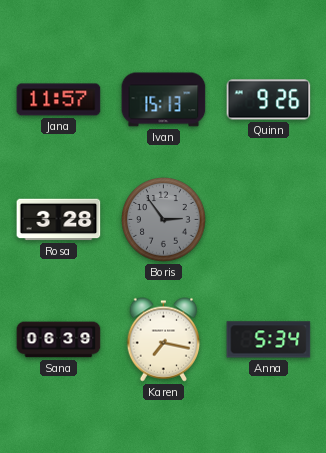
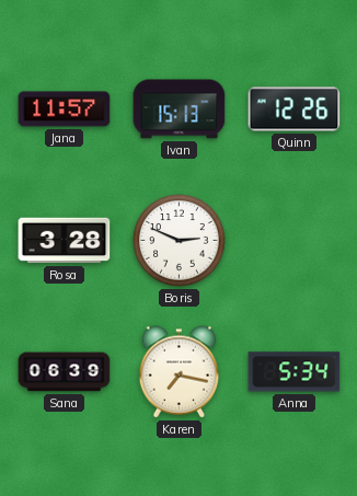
Quinn: 9:26 -> 12:26 (295, 109)
Boris: 2:54 -> 2:49 (180, 241)
Boris dial: grey -> white (180, 241)
